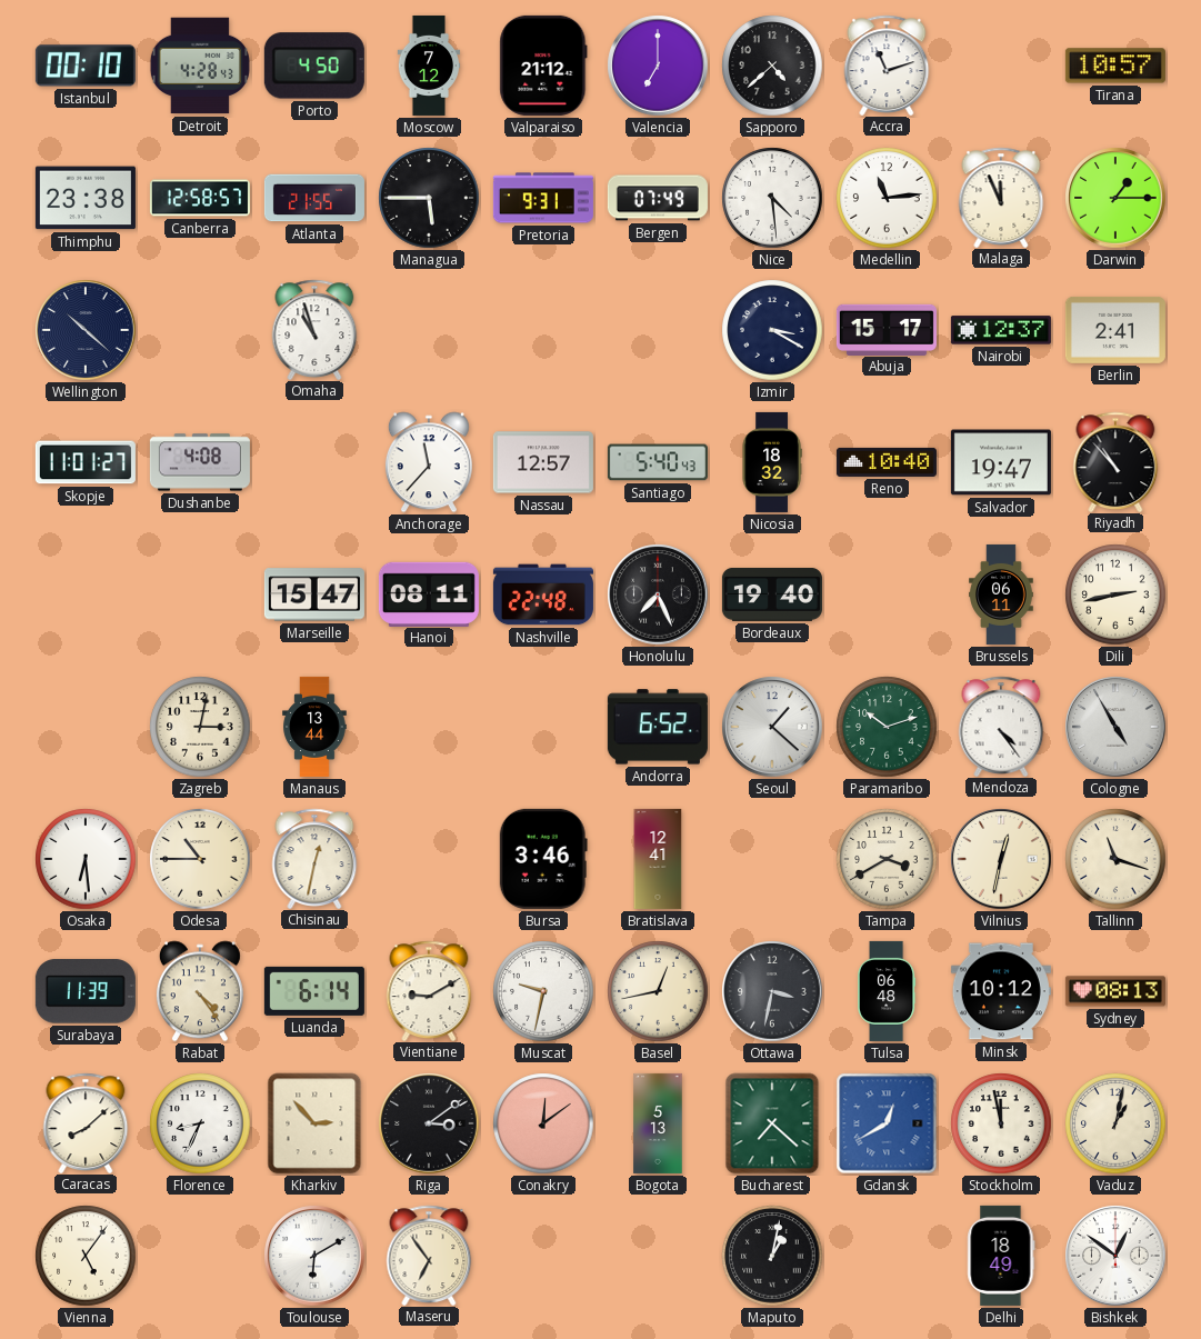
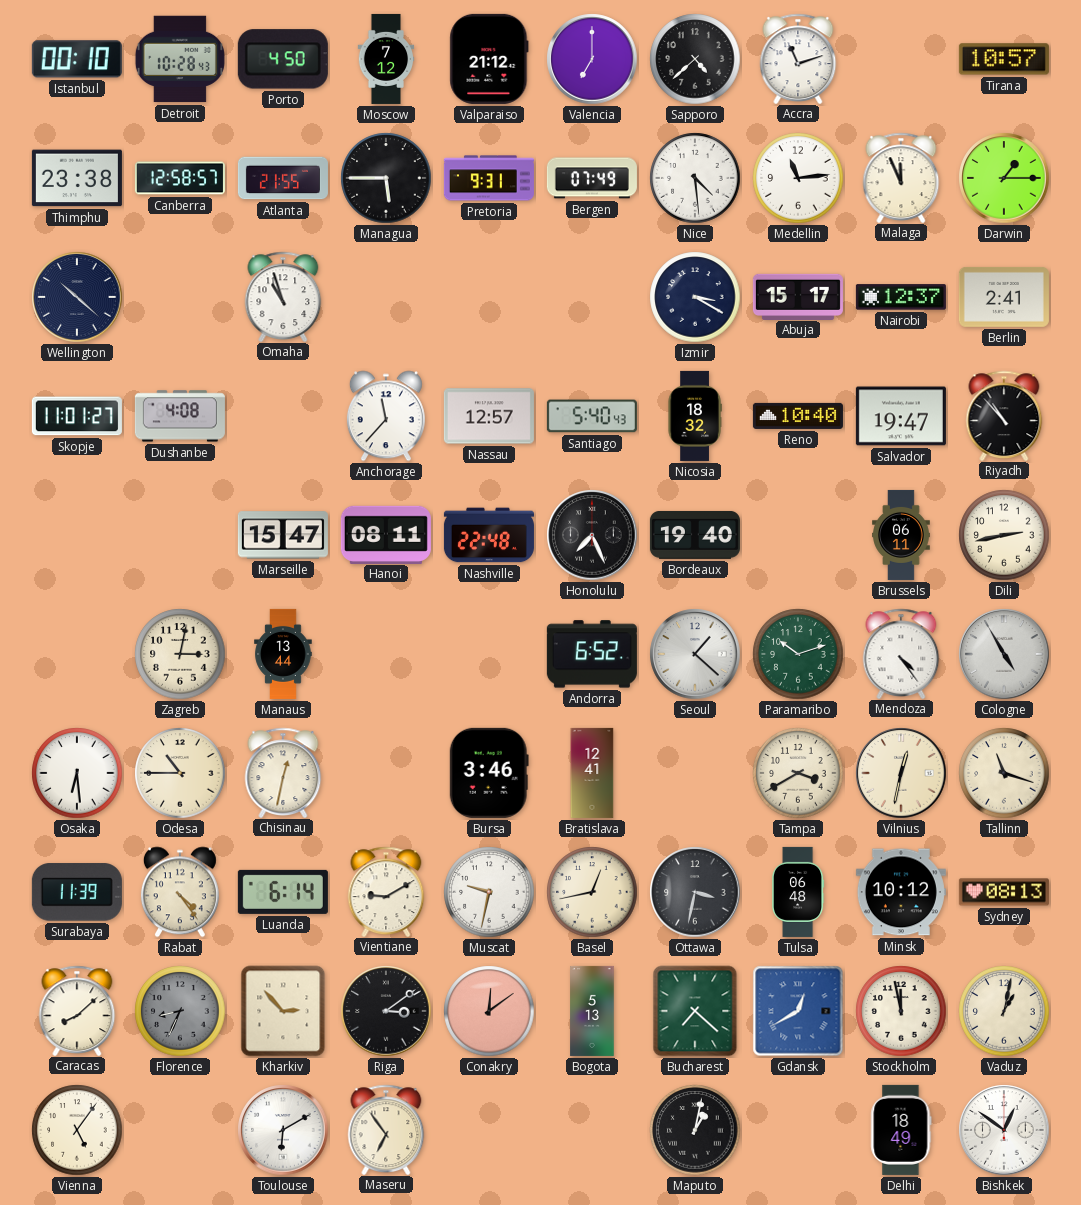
Detroit: 4:28 -> 10:28 (180, 59)
Florence dial: white -> grey (180, 1011)
